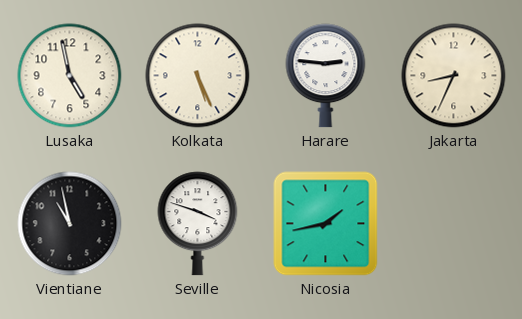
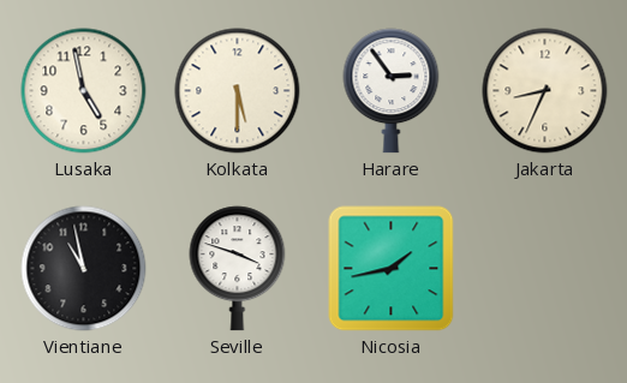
Kolkata: 5:26 -> 5:30 (238, 91)
Harare: 2:46 -> 2:54 (392, 91)
